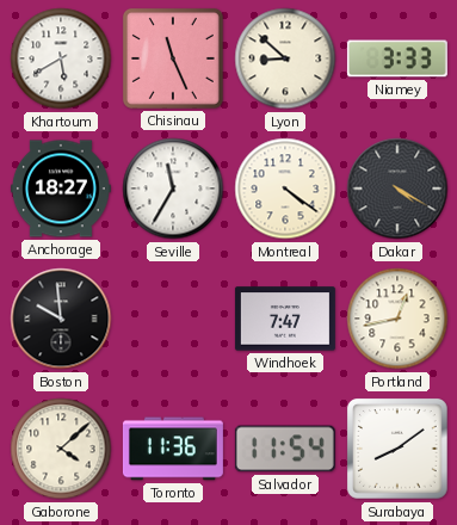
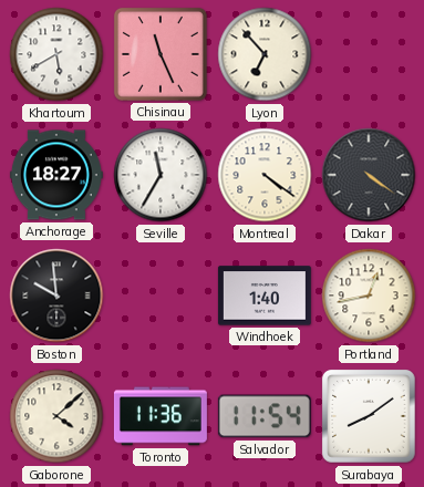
Lyon: 8:52 -> 6:53 (265, 54)
Niamey: 3:33 -> none (397, 58)
Dakar: 4:20 -> 4:21 (369, 175)
Windhoek: 7:47 -> 1:40 (265, 296)
